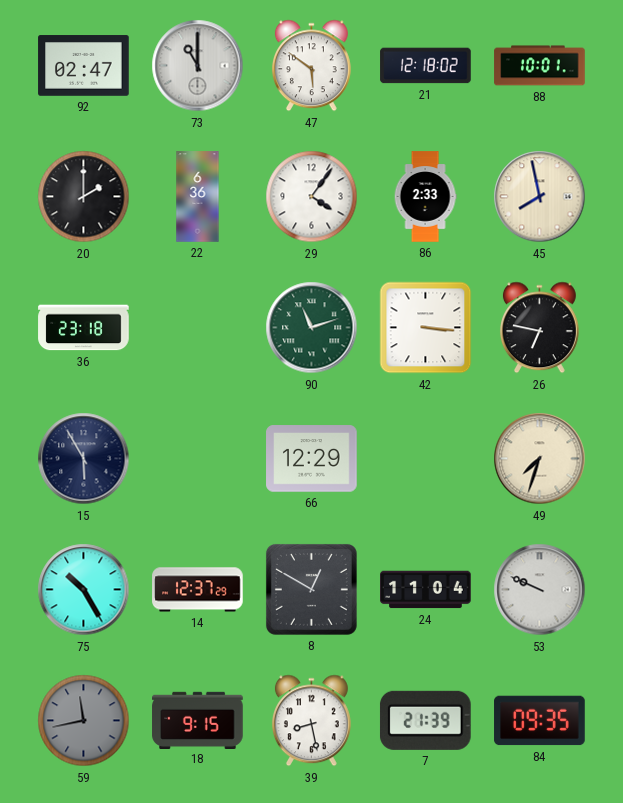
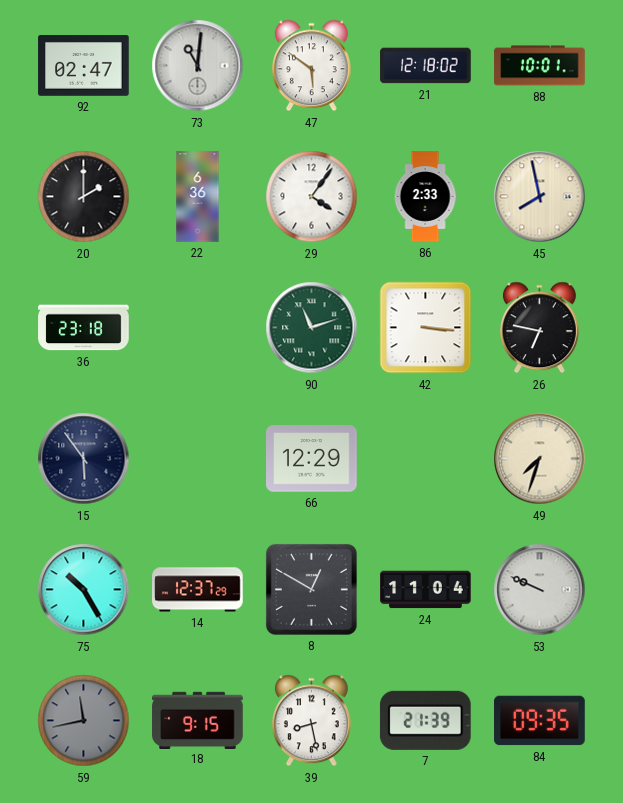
73: 11:00 -> 11:01 (198, 66)
15: 5:55 -> 5:54 (84, 459)
